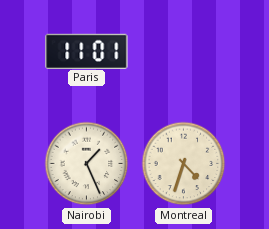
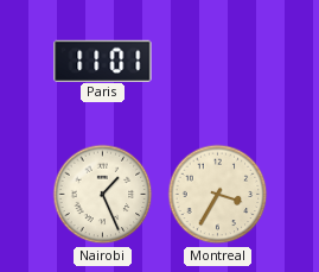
Montreal: 4:33 -> 3:35 (218, 195)
